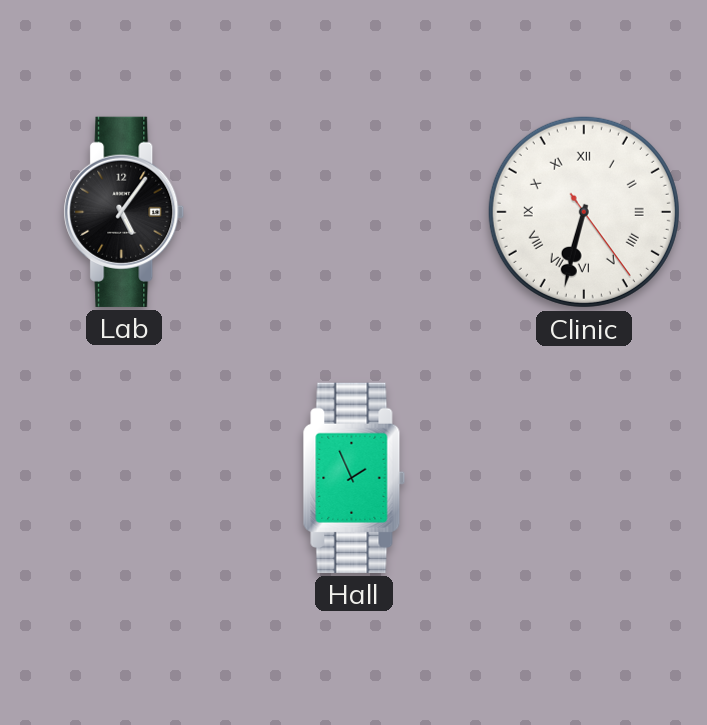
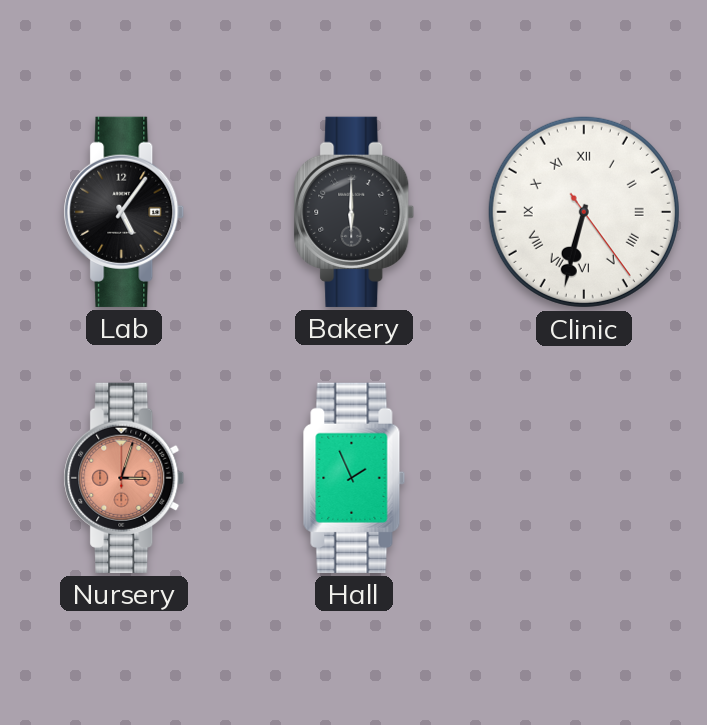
Bakery: none -> 6:00 (354, 212)
Nursery: none -> 3:03 (124, 478)
